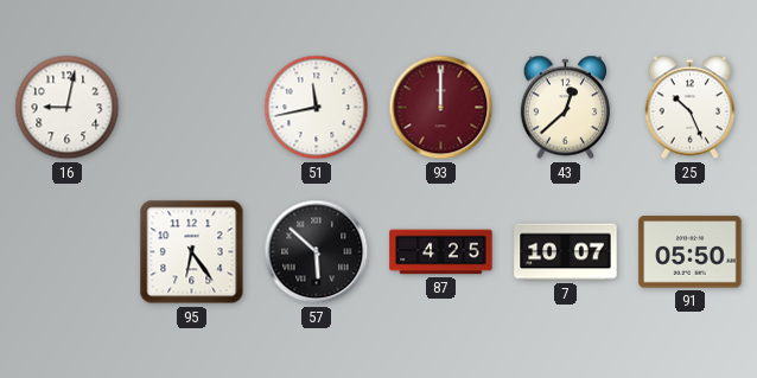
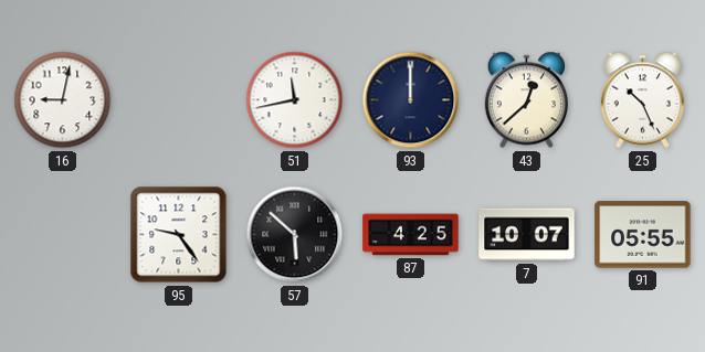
93 dial: burgundy -> navy (411, 100)
95: 6:24 -> 9:24 (179, 235)
91: 05:50 -> 05:55 (643, 235)
